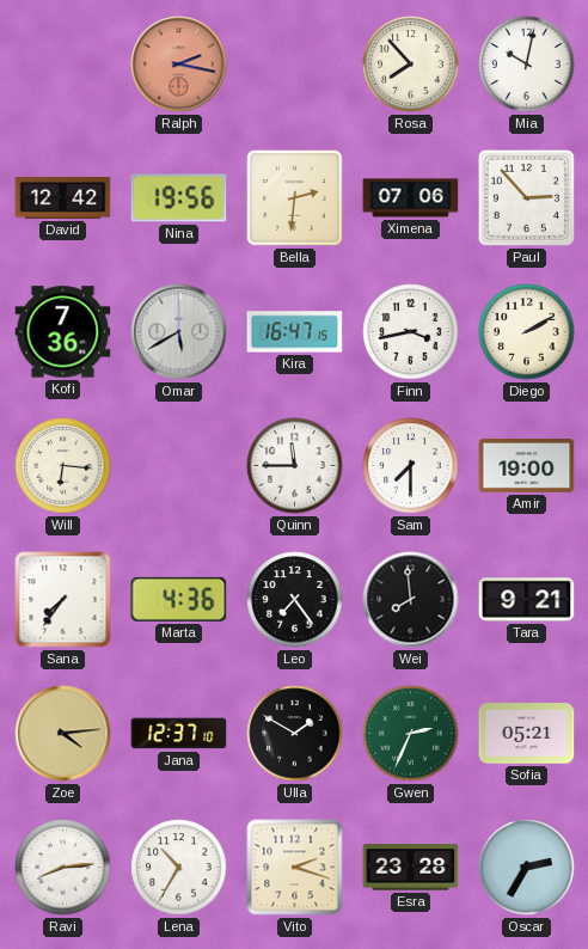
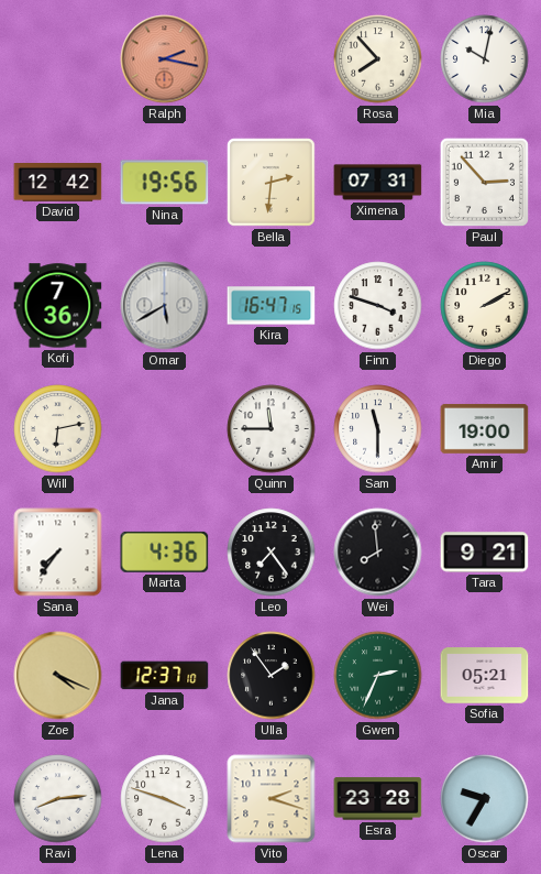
Ximena: 07:06 -> 07:31 (378, 183)
Finn: 3:43 -> 3:48 (378, 306)
Will: 6:16 -> 6:13 (58, 429)
Sam: 7:30 -> 11:30 (378, 429)
Zoe: 4:14 -> 4:19 (58, 676)
Ulla: 1:50 -> 1:54 (272, 676)
Lena: 10:35 -> 3:48 (165, 799)
Oscar: 2:35 -> 9:35 (485, 799)
